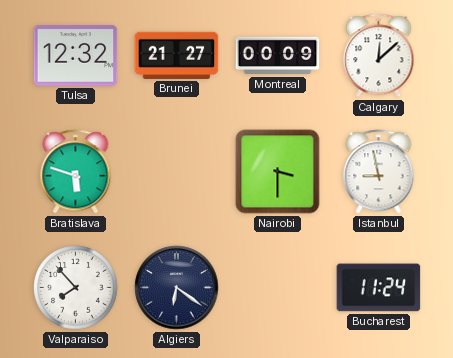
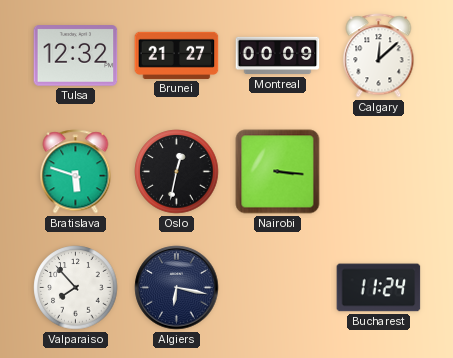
Oslo: none -> 12:32 (177, 172)
Nairobi: 3:30 -> 3:16 (278, 172)
Istanbul: 8:58 -> none (379, 172)
Algiers: 6:21 -> 6:17 (177, 288)
